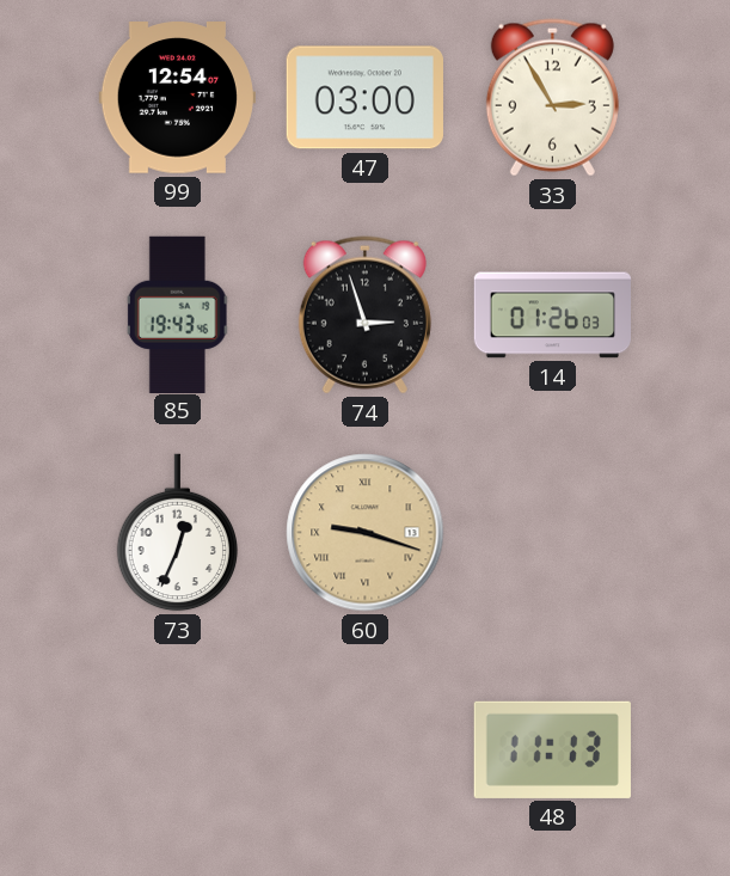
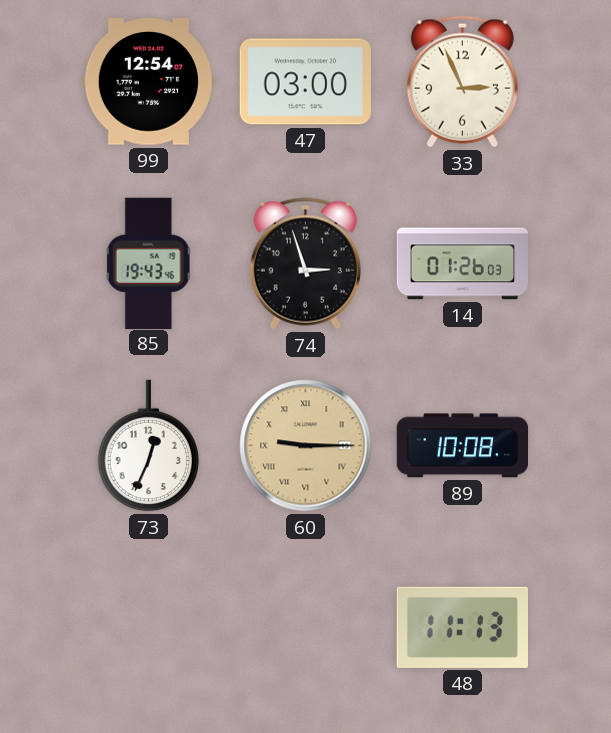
33: 2:55 -> 2:56 (462, 82)
60: 9:18 -> 9:15 (306, 446)
89: none -> 10:08 (462, 446)
